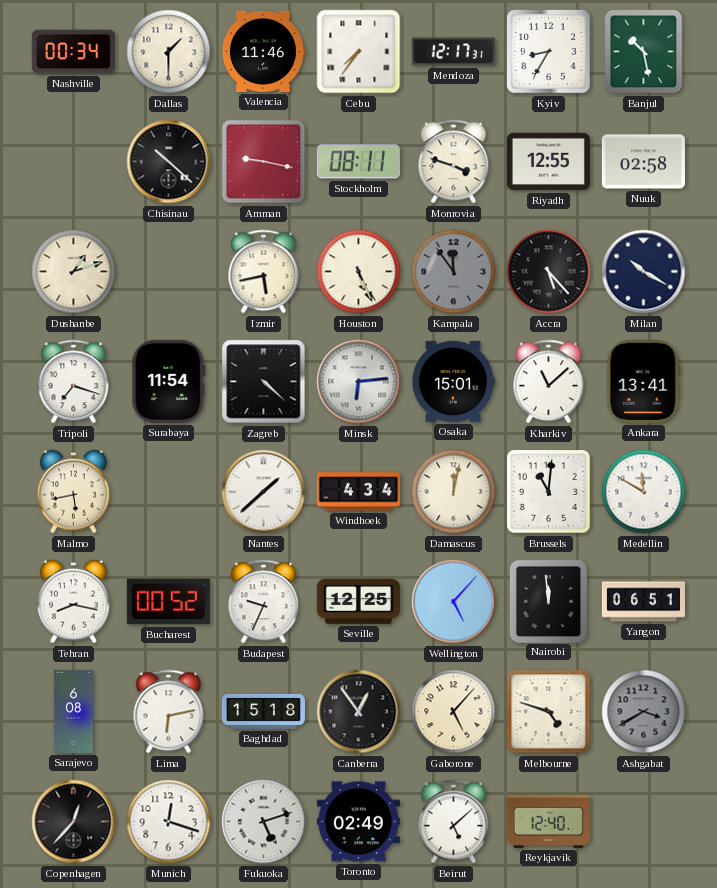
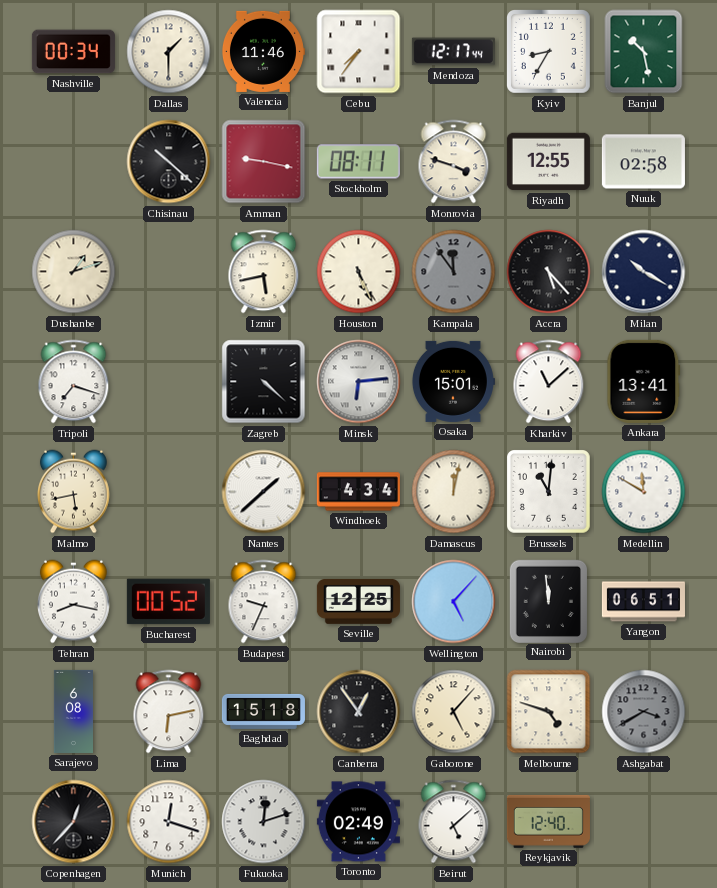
Mendoza: 12:17:31 -> 12:17:44 (453, 52)
Surabaya: 11:54 -> none (169, 381)
Fukuoka: 5:12 -> 12:12 (264, 822)
